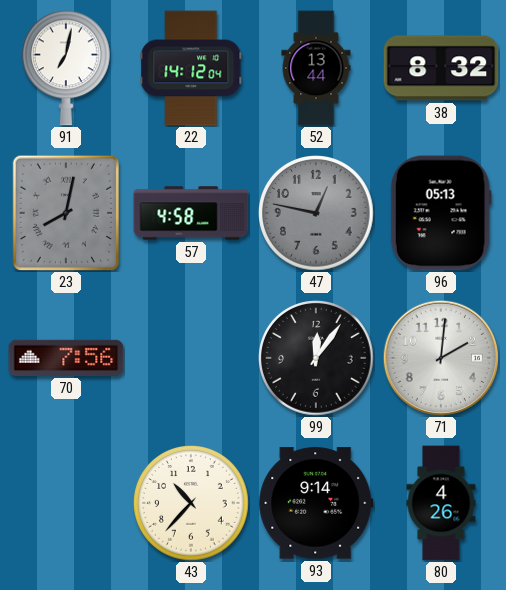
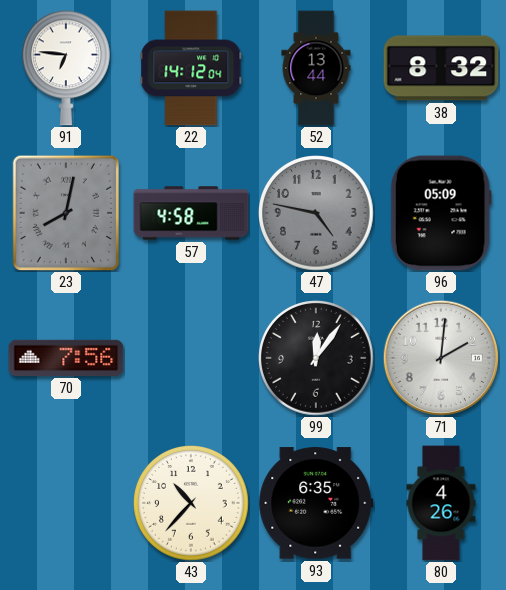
91: 7:02 -> 6:46 (67, 68)
47: 12:47 -> 4:47 (316, 213)
96: 05:13 -> 05:09 (441, 213)
93: 9:14 -> 6:35 (316, 503)
